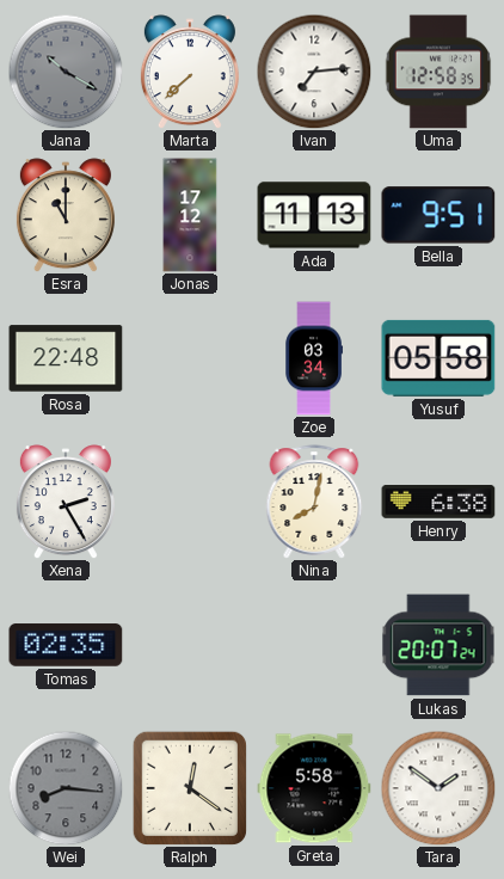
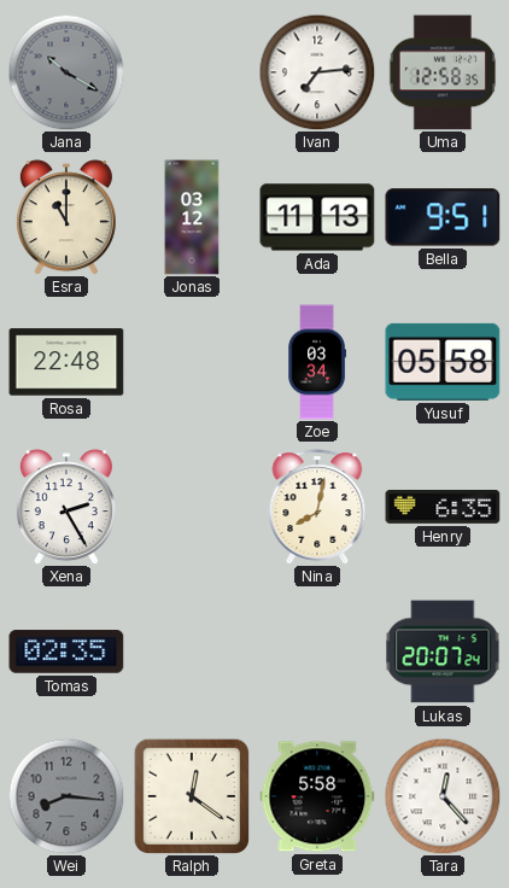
Marta: 7:38 -> none (190, 72)
Jonas: 17:12 -> 03:12 (192, 217)
Henry: 6:38 -> 6:35 (443, 508)
Tara: 1:51 -> 12:23 (443, 796)
